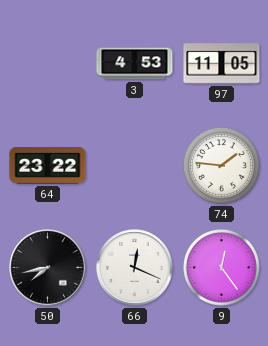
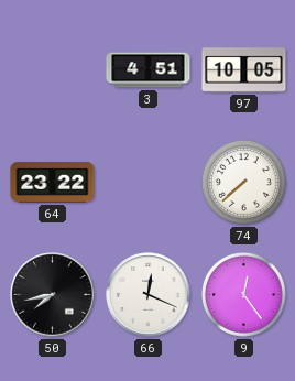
3: 4:53 -> 4:51 (149, 70)
97: 11:05 -> 10:05 (244, 70)
74: 1:46 -> 7:38 (244, 183)
